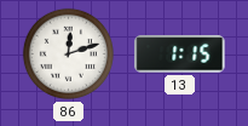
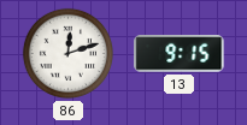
13: 1:15 -> 9:15 (180, 54)
